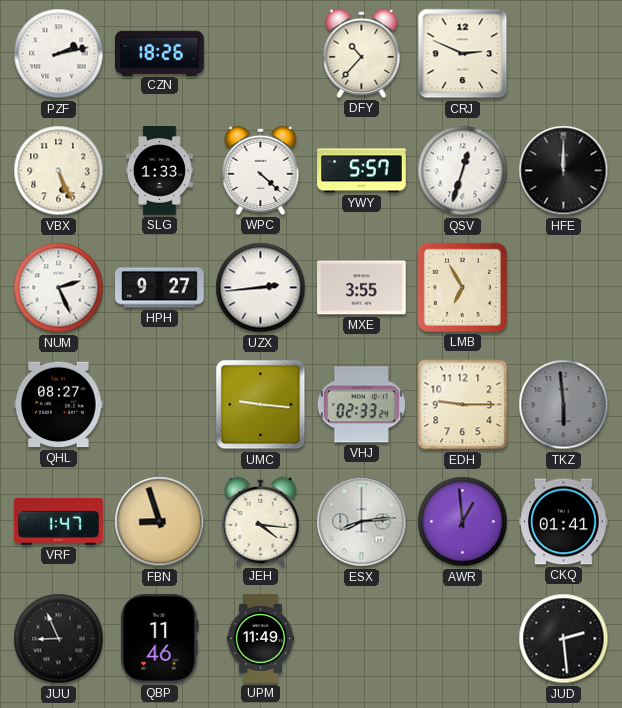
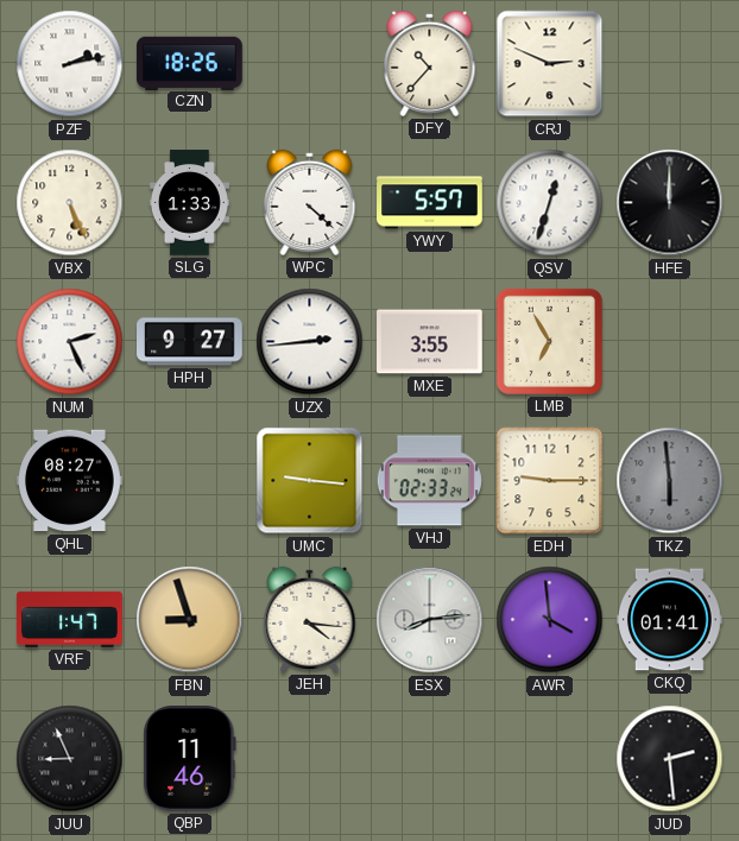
AWR: 12:59 -> 3:59 (550, 620)
UPM: 11:49 -> none (261, 639)
